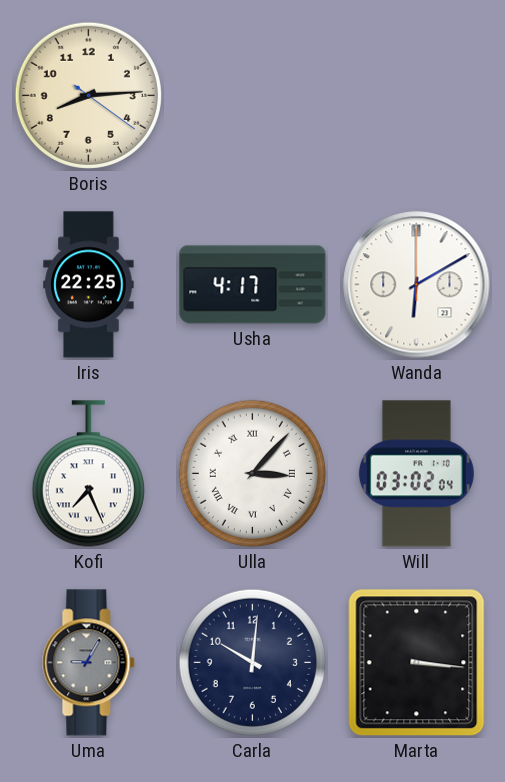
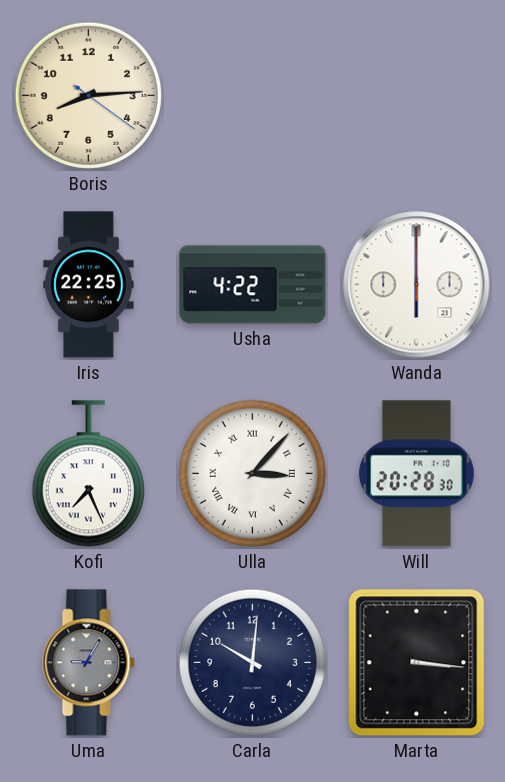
Usha: 4:17 -> 4:22 (253, 285)
Wanda: 6:10 -> 6:00 (417, 285)
Will: 03:02 -> 20:28 (416, 474)
